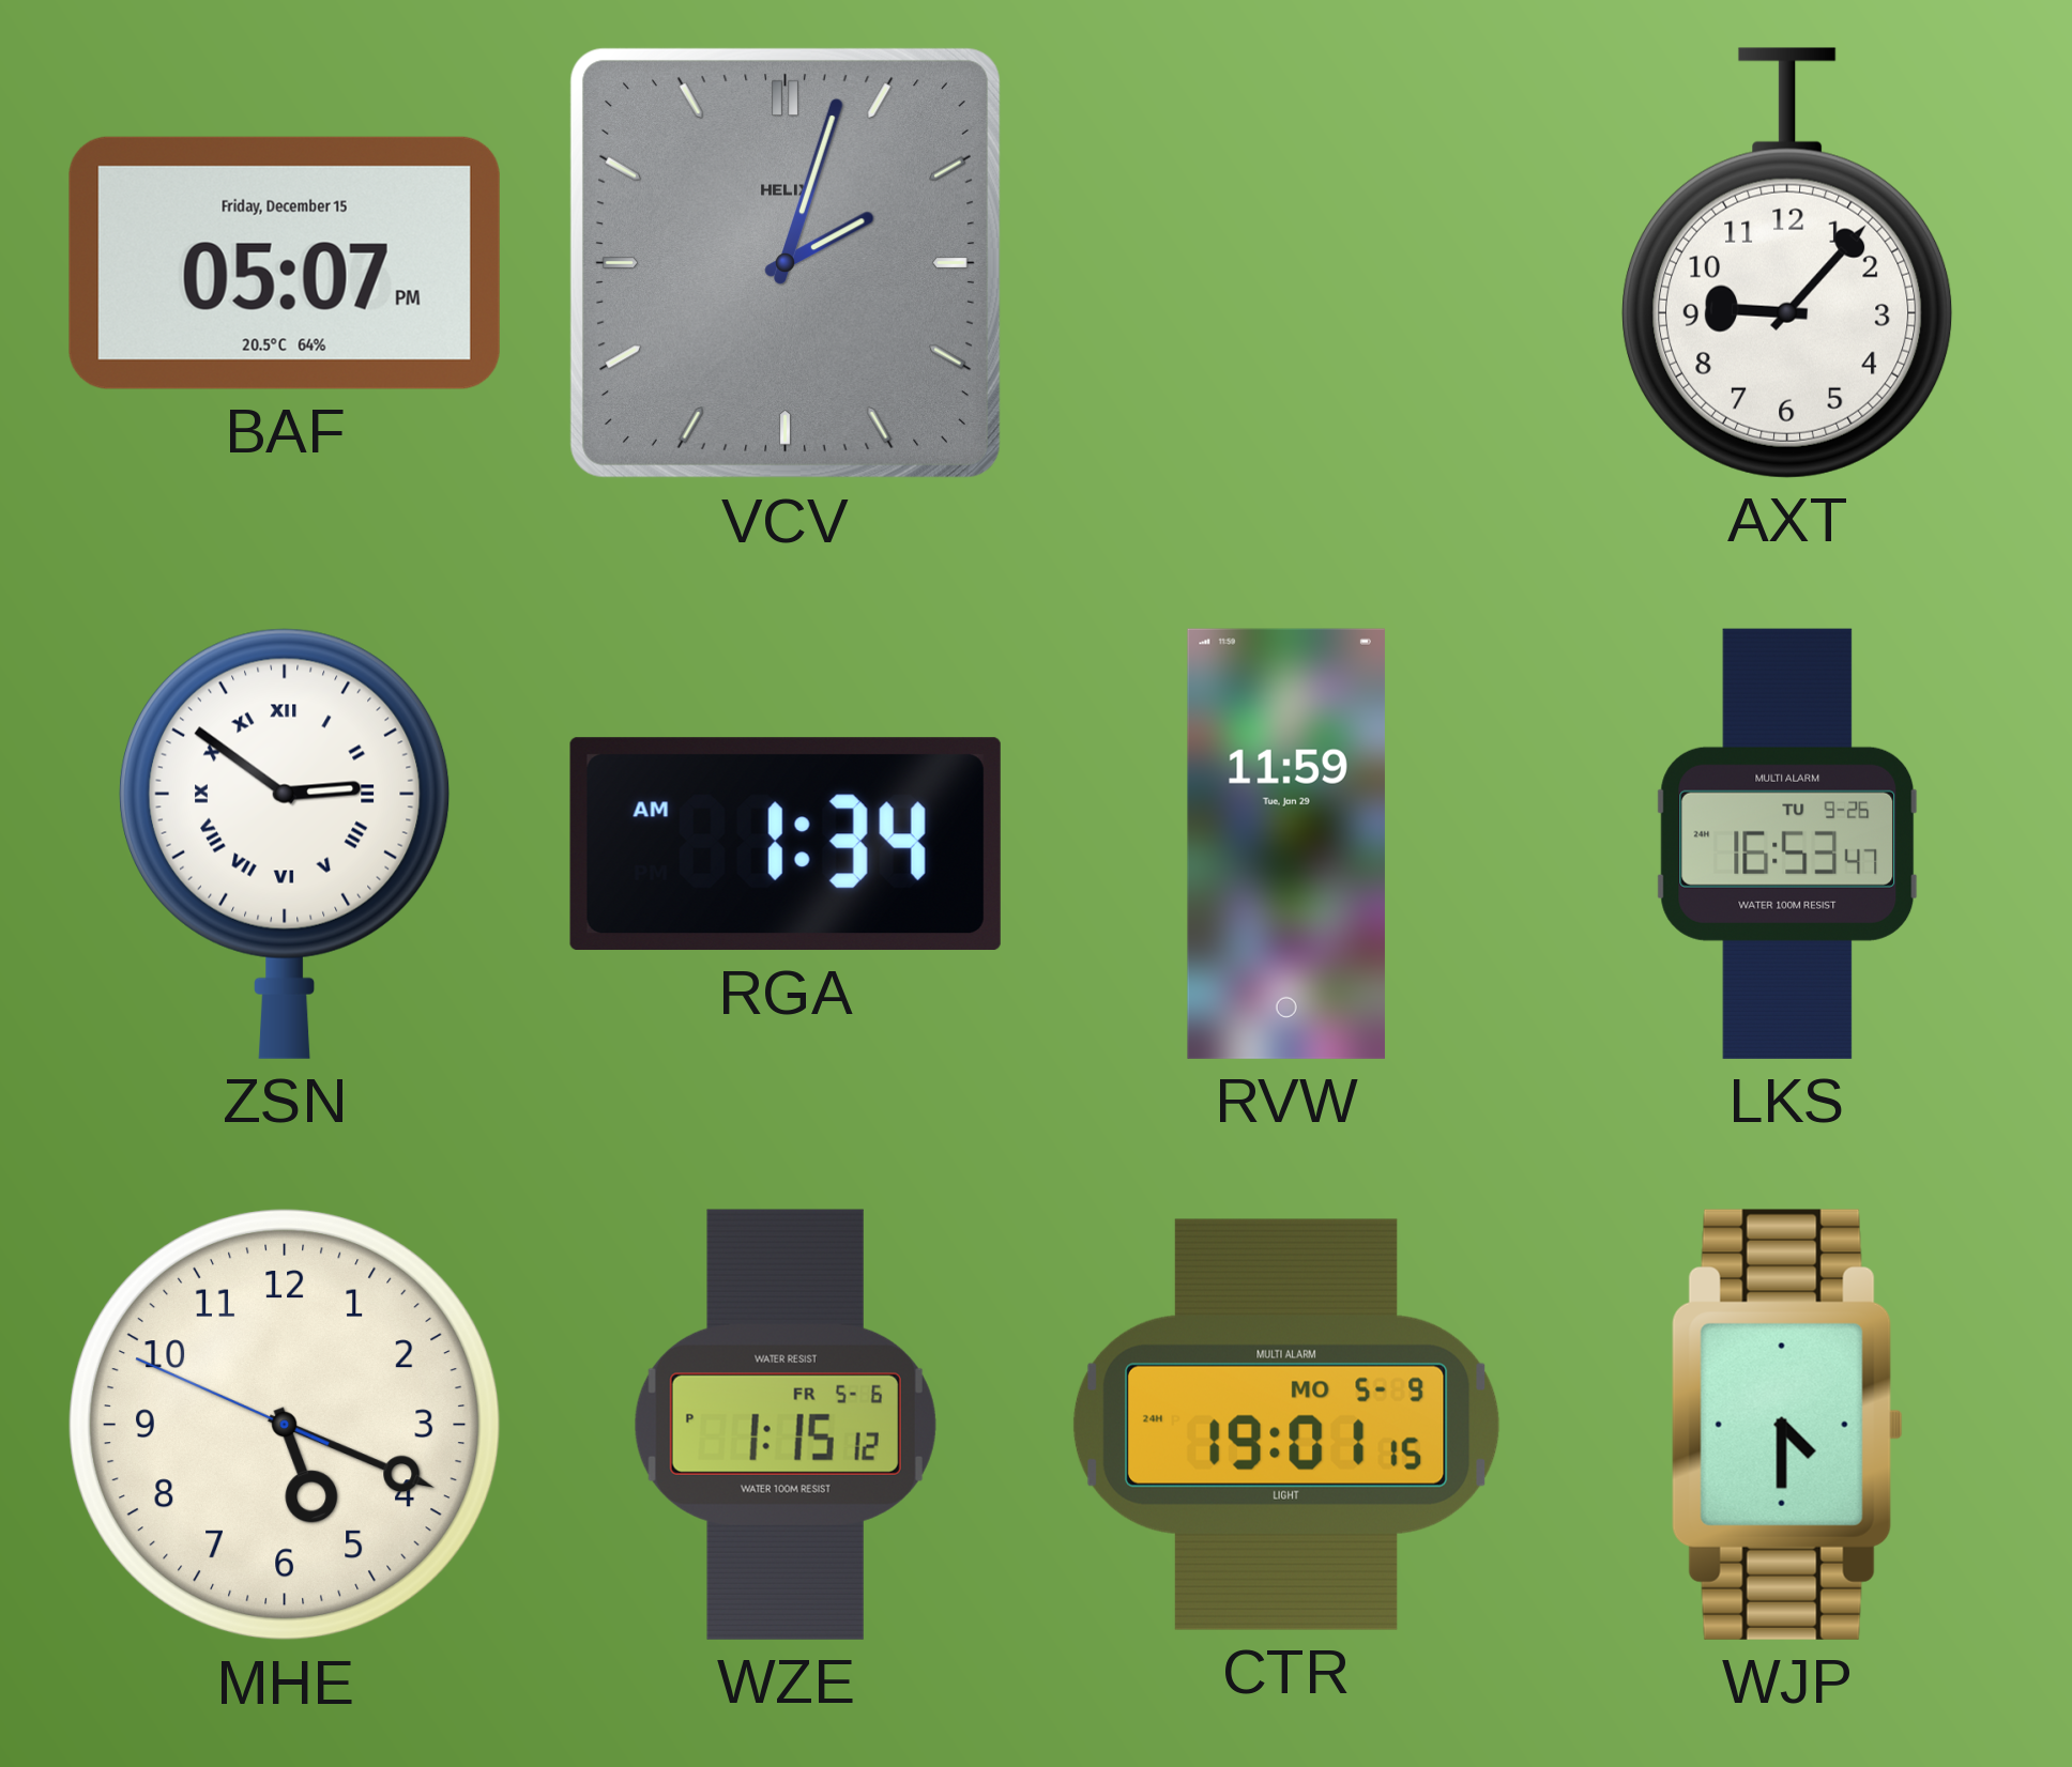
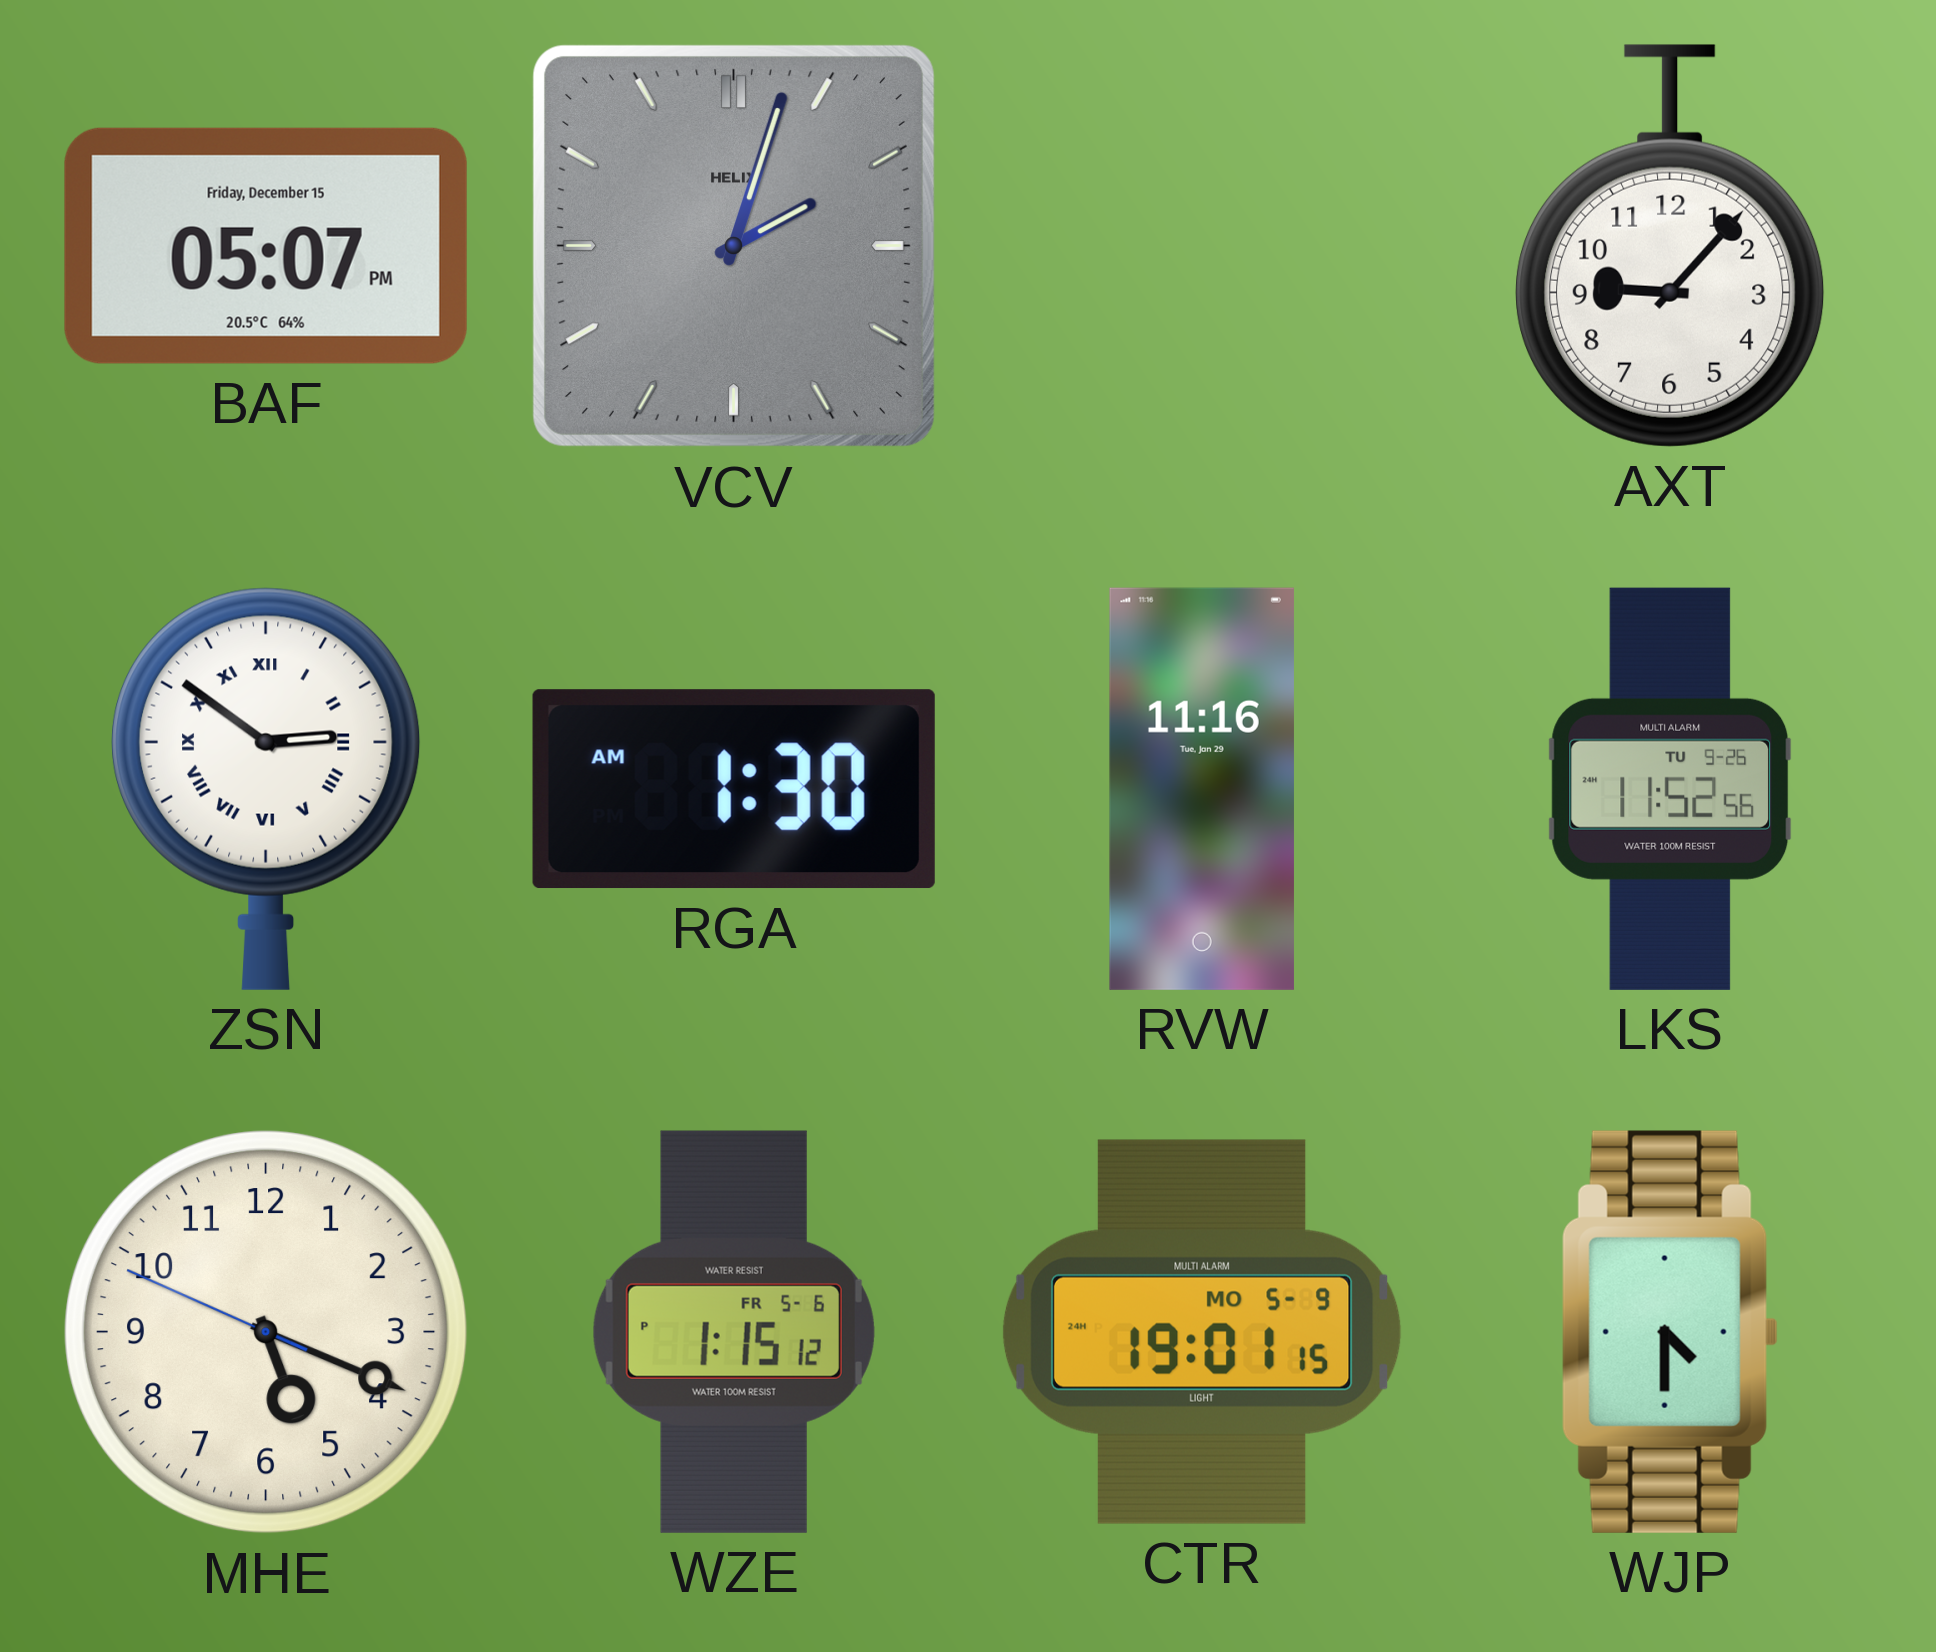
RGA: 1:34 -> 1:30 (734, 789)
RVW: 11:59 -> 11:16 (1202, 789)
LKS: 16:53 -> 11:52 (1670, 789)
